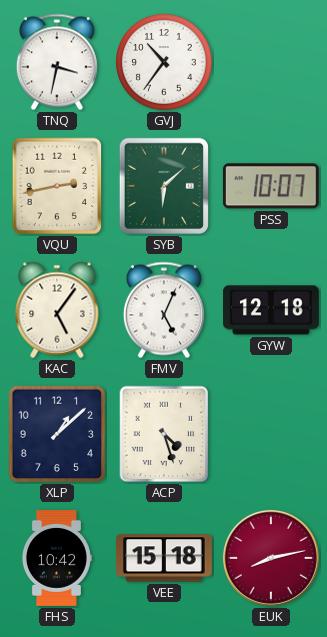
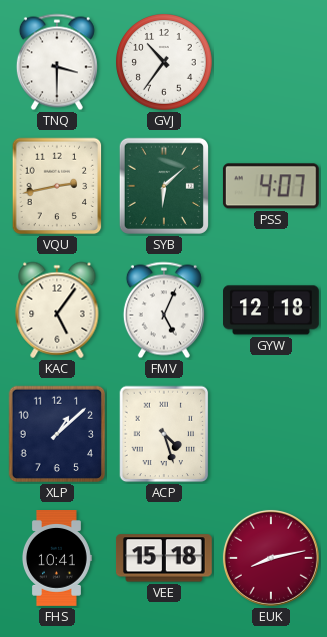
TNQ: 3:32 -> 3:30 (57, 62)
PSS: 10:07 -> 4:07 (271, 186)
FHS: 10:42 -> 10:41 (56, 559)
